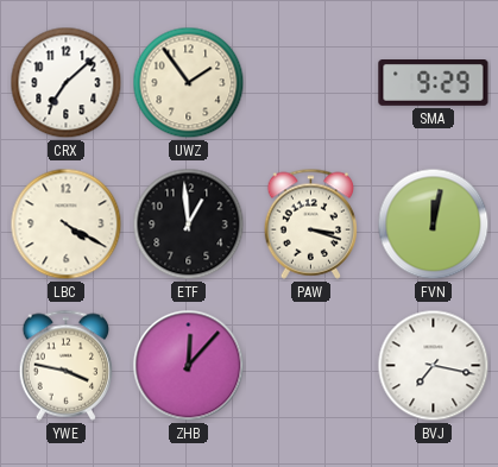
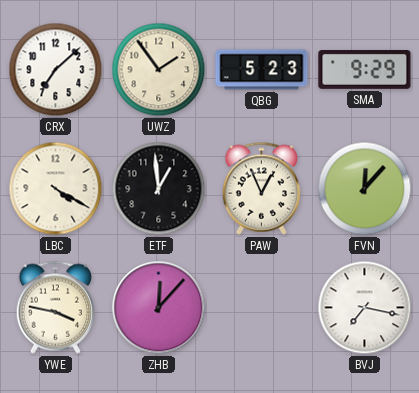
QBG: none -> 5:23 (262, 70)
PAW: 3:18 -> 12:56 (261, 188)
FVN: 12:02 -> 12:07 (365, 189)
